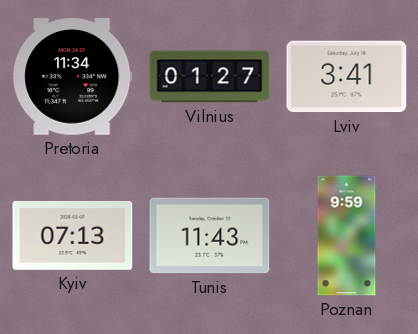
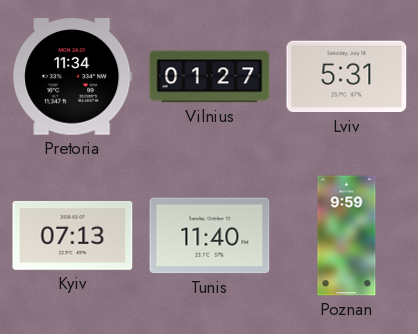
Lviv: 3:41 -> 5:31 (347, 77)
Tunis: 11:43 -> 11:40 (210, 236)
